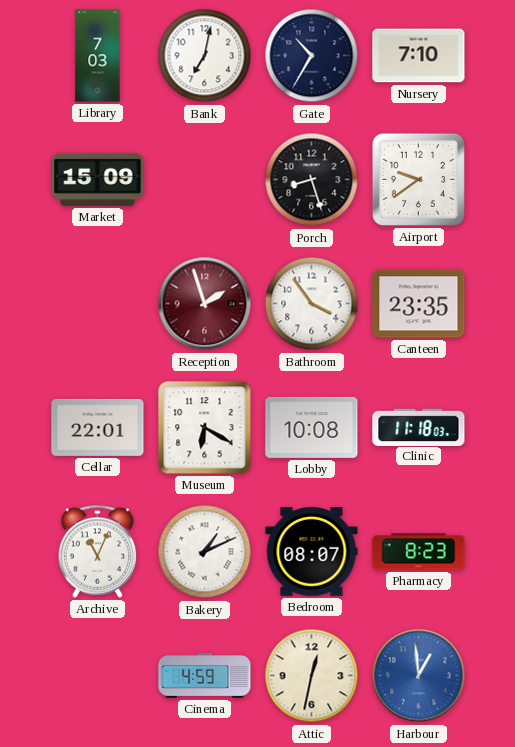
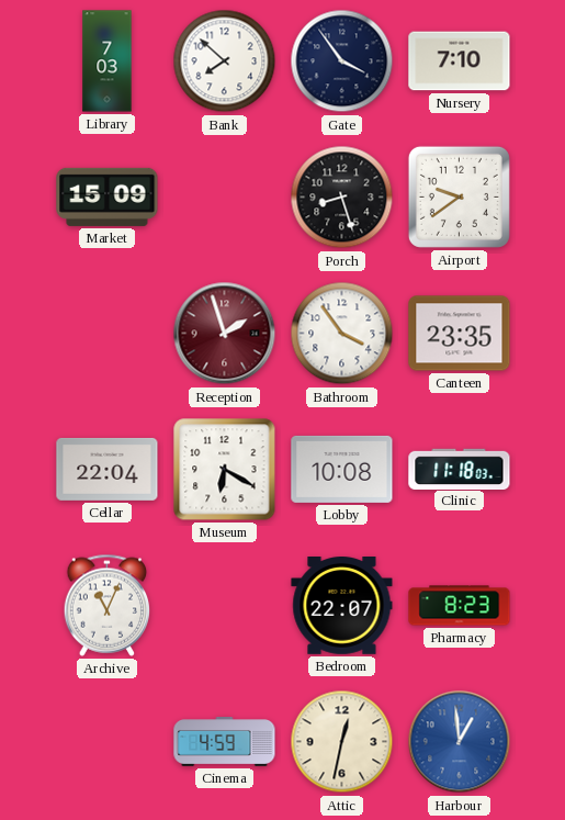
Bank: 7:02 -> 7:52 (225, 61)
Gate: 10:35 -> 3:54 (342, 61)
Cellar: 22:01 -> 22:04 (108, 469)
Bakery: 1:11 -> none (205, 552)
Bedroom: 08:07 -> 22:07 (342, 606)
